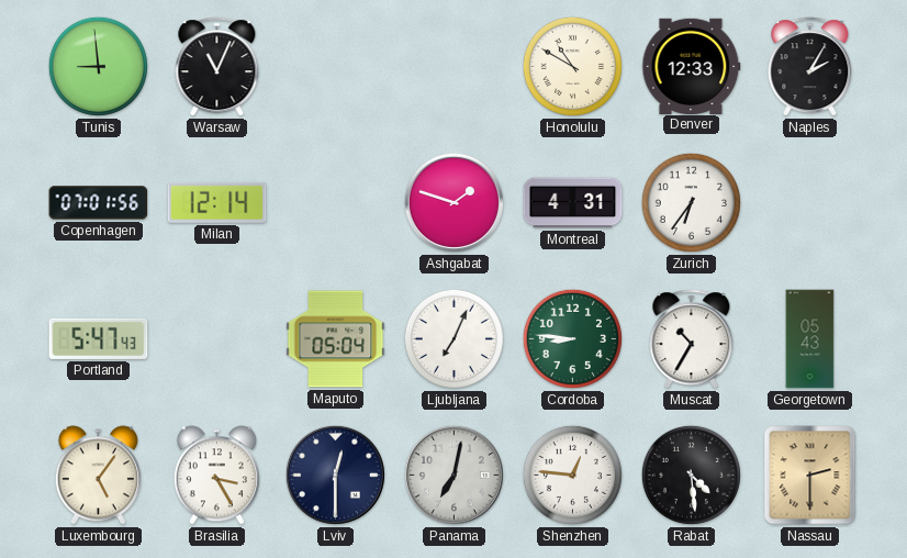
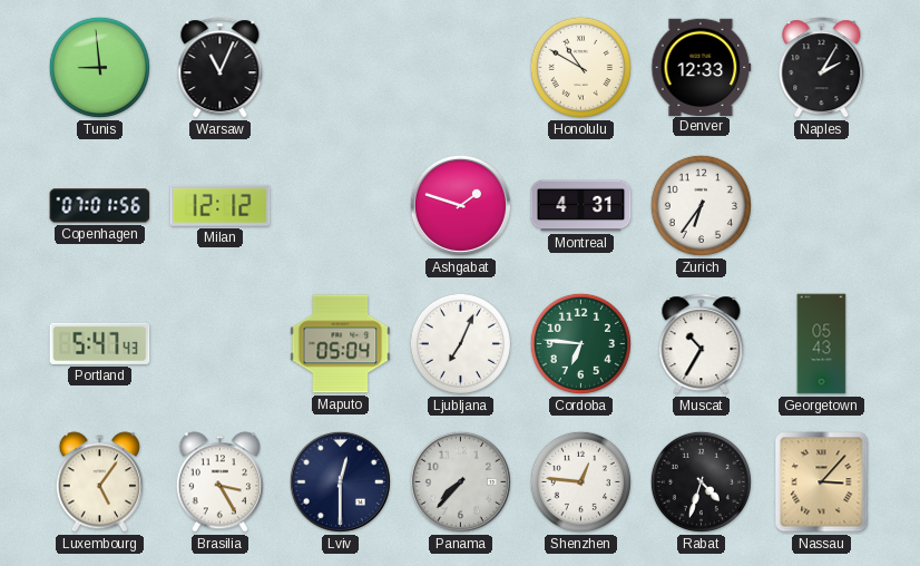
Milan: 12:14 -> 12:12 (221, 205)
Cordoba: 8:46 -> 6:46 (580, 343)
Panama: 7:02 -> 7:37 (460, 481)
Rabat: 4:29 -> 4:33 (701, 481)
Nassau: 2:30 -> 3:07 (822, 482)
